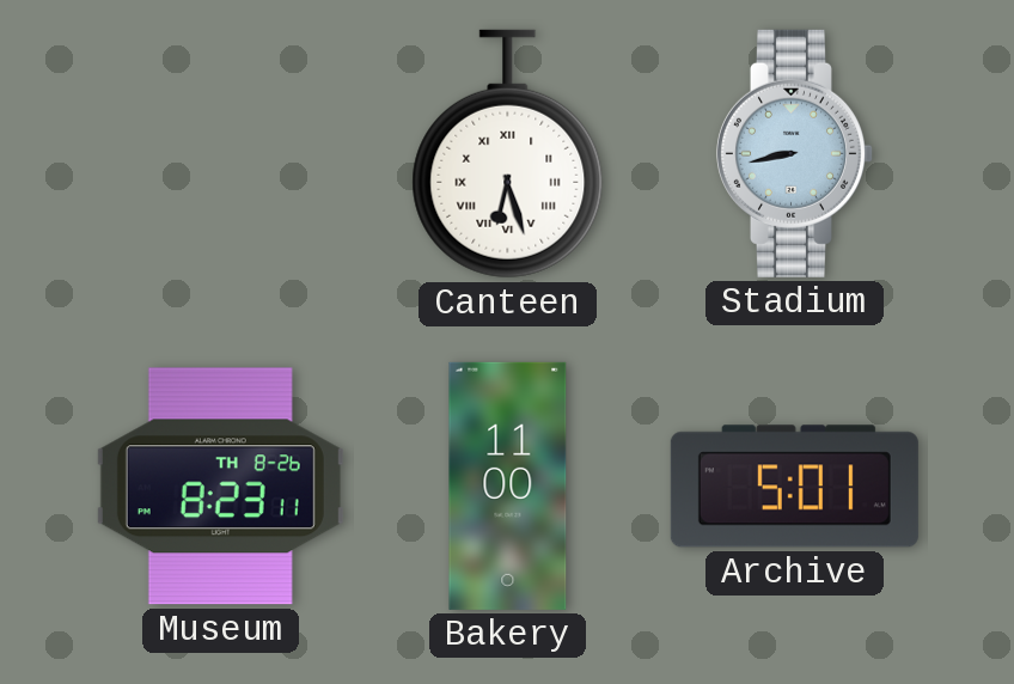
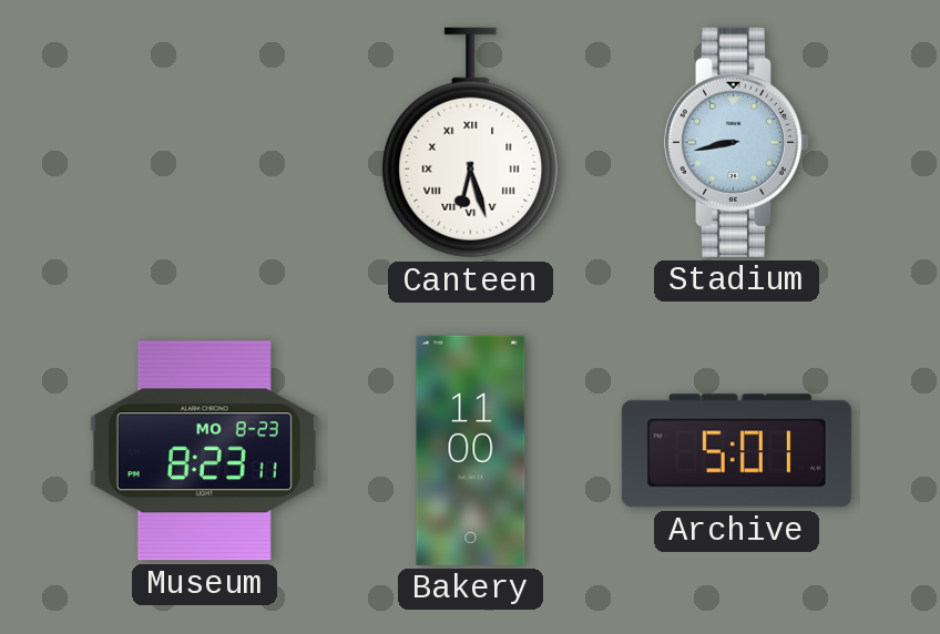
Museum date: TH 8-26 -> MO 8-23 (204, 451)
